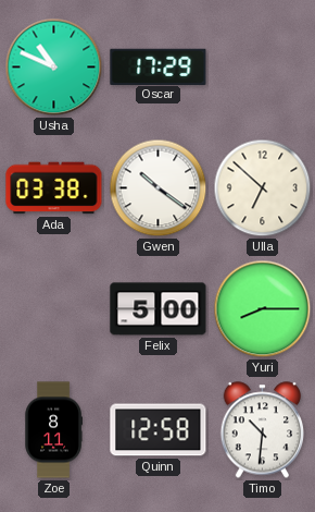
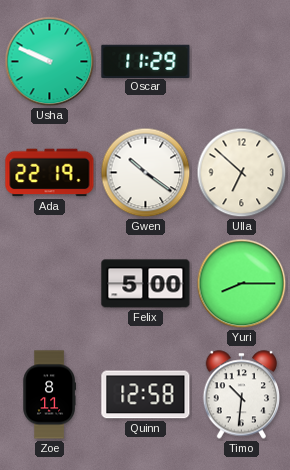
Usha: 10:49 -> 9:49 (50, 62)
Oscar: 17:29 -> 11:29 (146, 61)
Ada: 03:38 -> 22:19 (50, 173)
